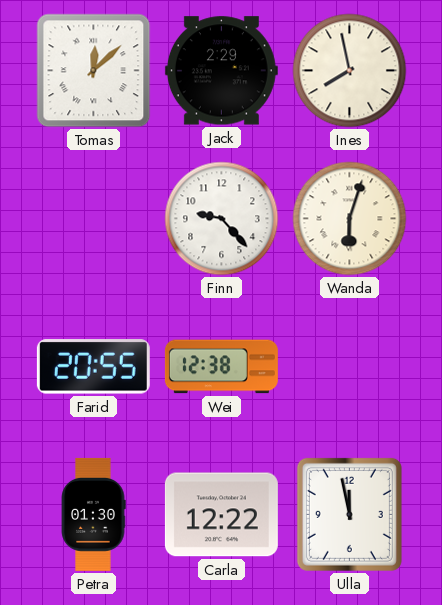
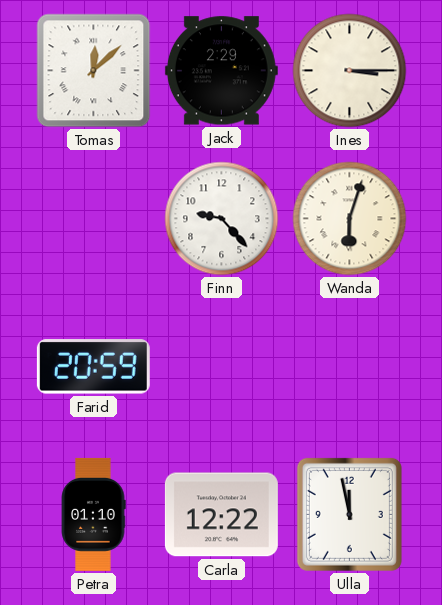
Ines: 7:58 -> 3:15 (350, 71)
Farid: 20:55 -> 20:59 (93, 367)
Wei: 12:38 -> none (221, 367)
Petra: 01:30 -> 01:10 (93, 514)
